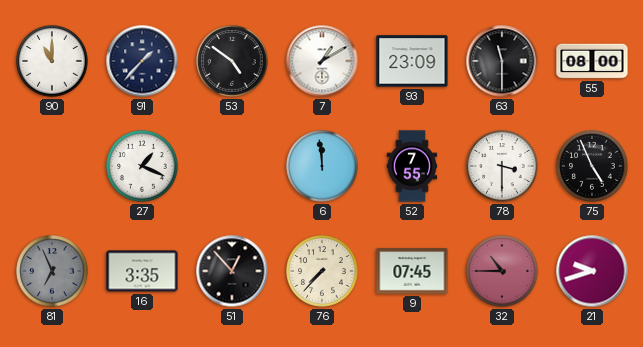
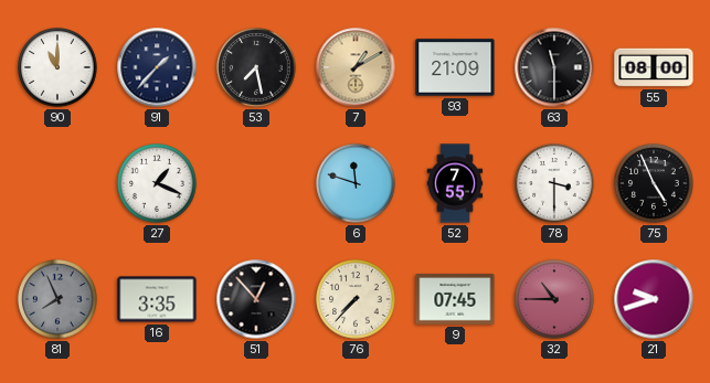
53: 4:51 -> 7:28 (256, 67)
7 dial: white -> champagne (356, 67)
93: 23:09 -> 21:09 (455, 67)
6: 11:59 -> 11:48 (356, 183)
81: 6:56 -> 7:56 (57, 299)
